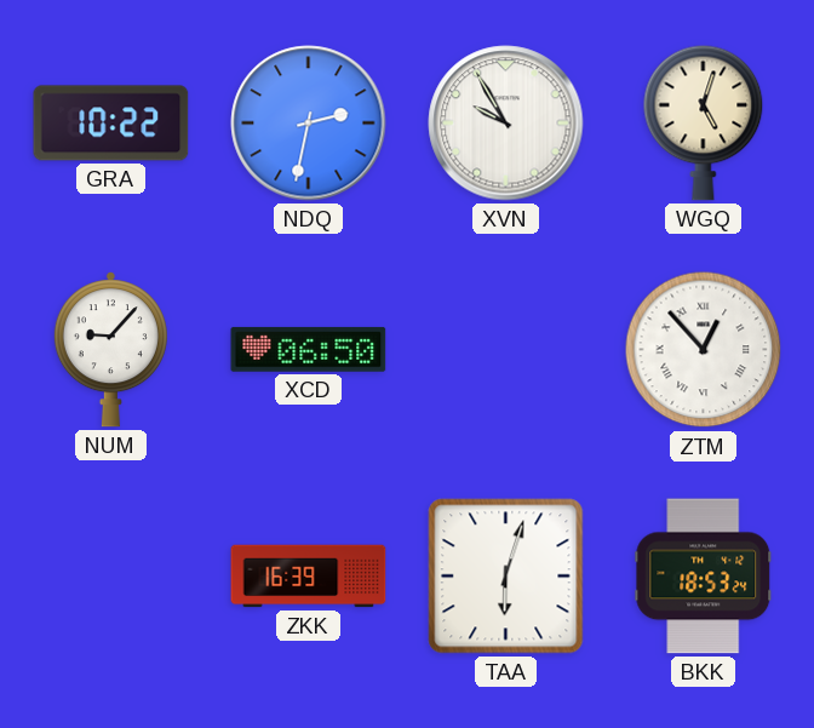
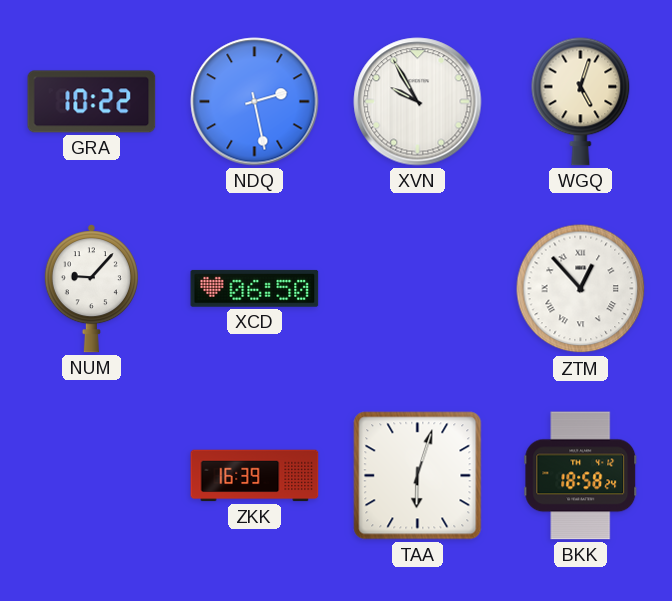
NDQ: 2:32 -> 2:28 (255, 102)
BKK: 18:53 -> 18:58 (581, 476)
